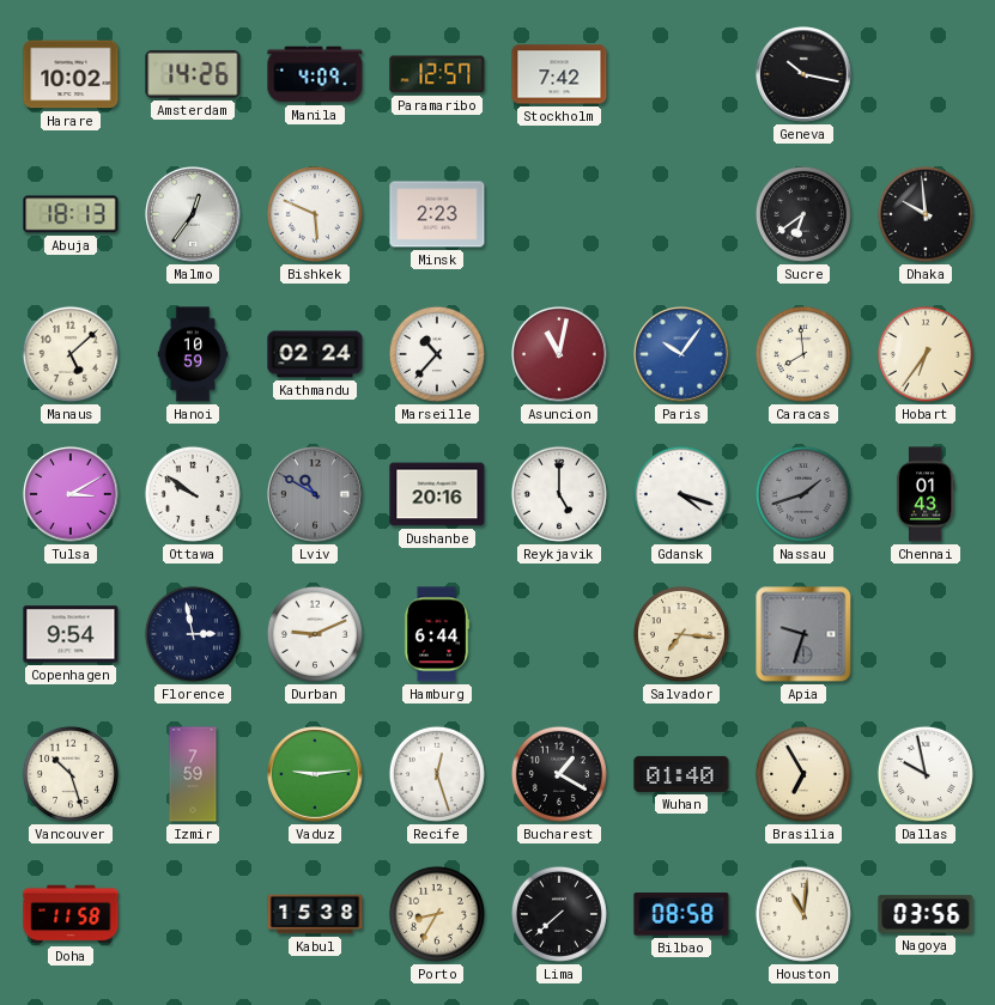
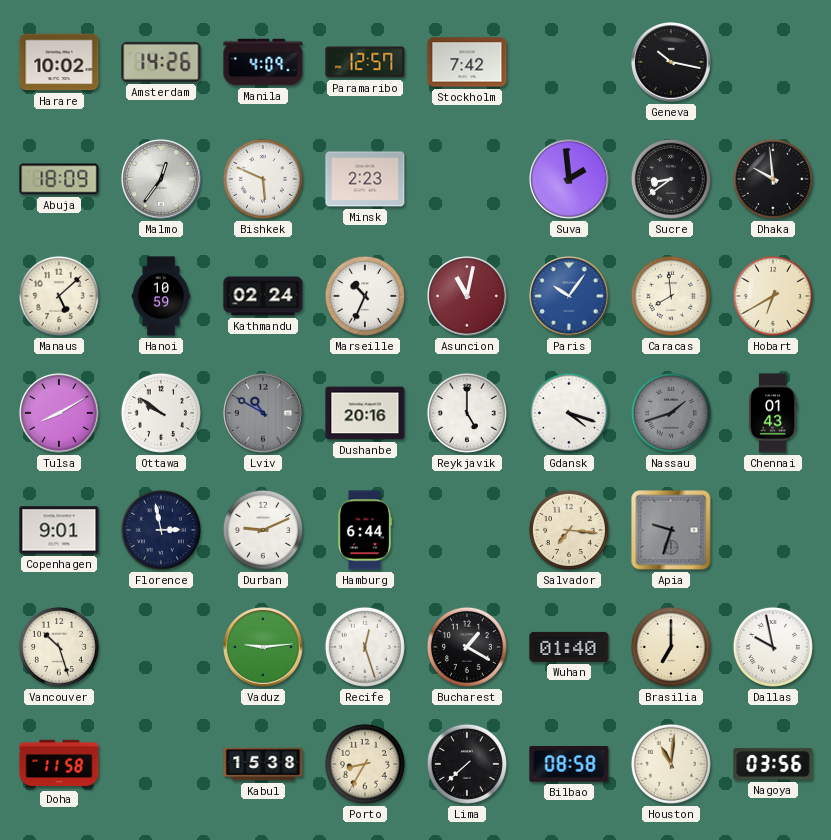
Abuja: 18:13 -> 18:09 (59, 179)
Suva: none -> 1:59 (569, 179)
Sucre: 6:39 -> 8:39 (671, 179)
Marseille: 10:37 -> 10:34 (365, 296)
Hobart: 6:36 -> 6:40 (773, 296)
Tulsa: 3:10 -> 8:10 (59, 413)
Copenhagen: 9:54 -> 9:01 (59, 530)
Izmir: 7:59 -> none (193, 774)
Brasilia: 6:55 -> 7:00 (671, 647)
